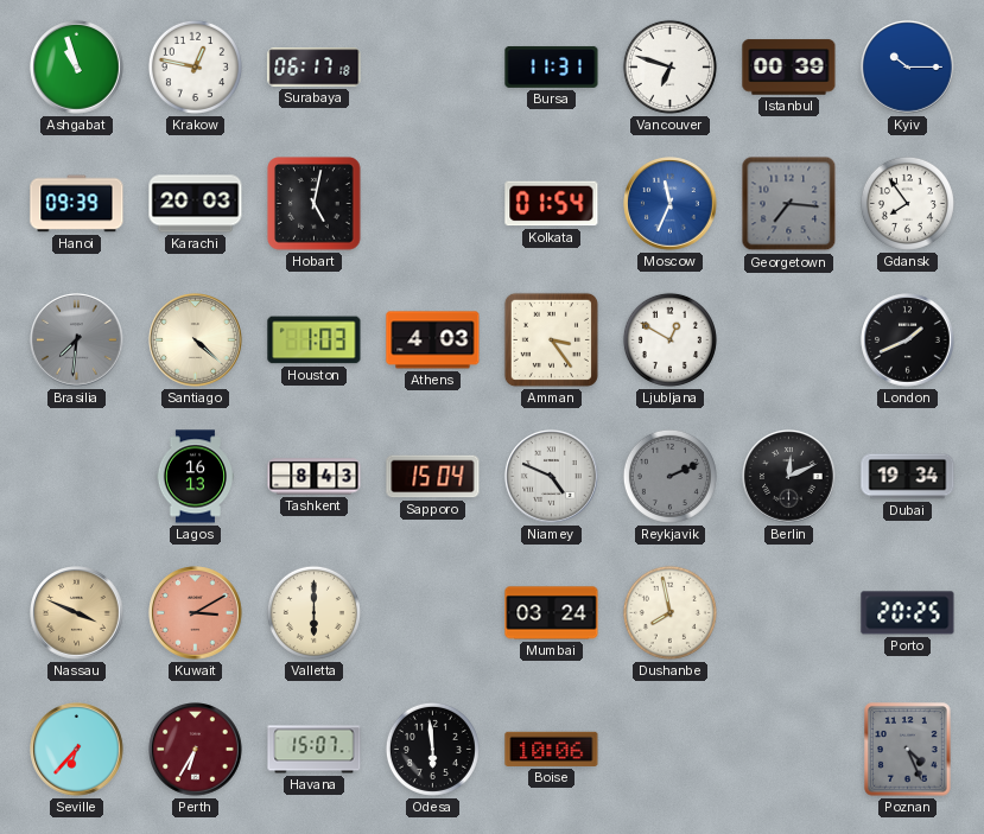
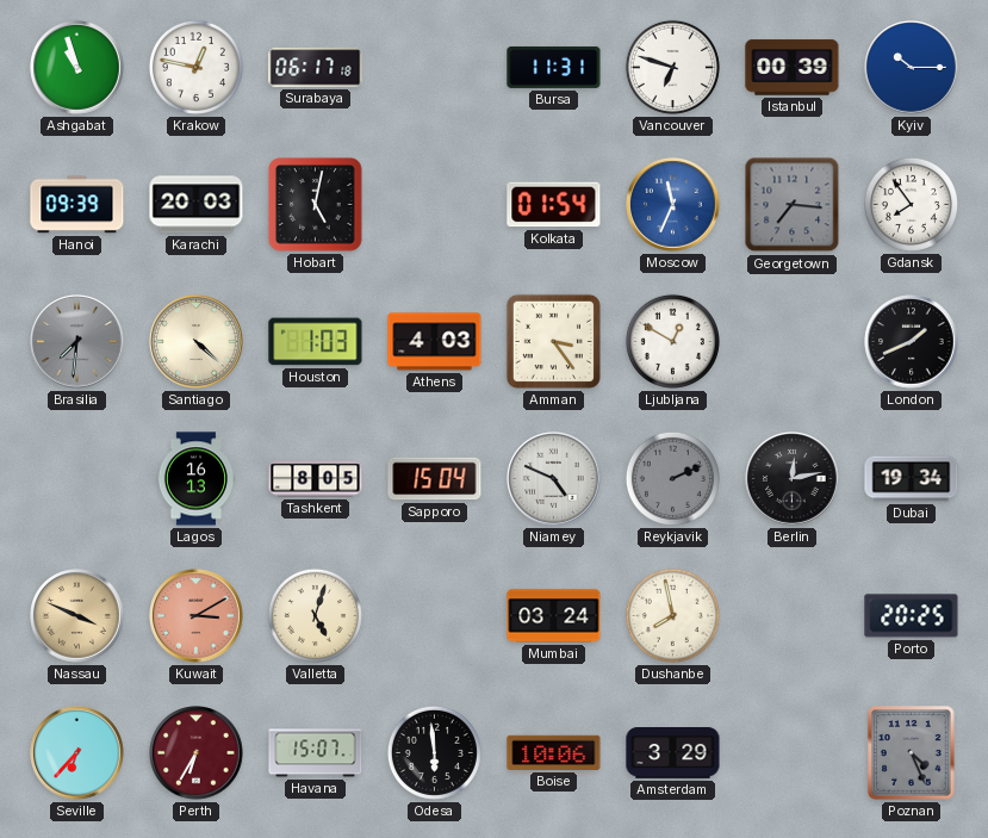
Tashkent: 8:43 -> 8:05 (316, 479)
Berlin: 12:11 -> 12:13 (793, 479)
Valletta: 6:00 -> 5:03 (315, 615)
Amsterdam: none -> 3:29 (673, 753)
